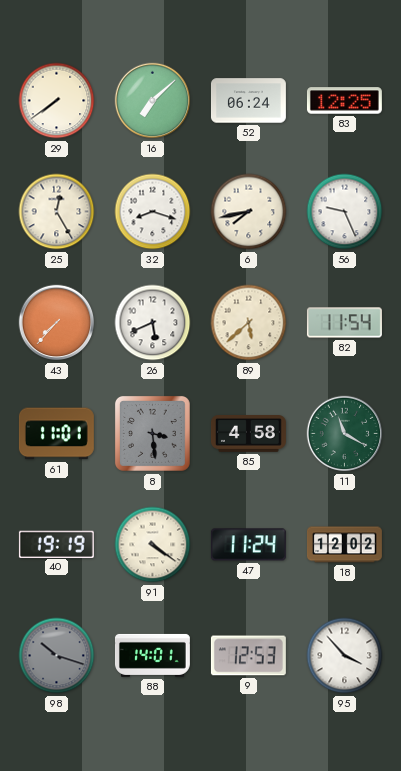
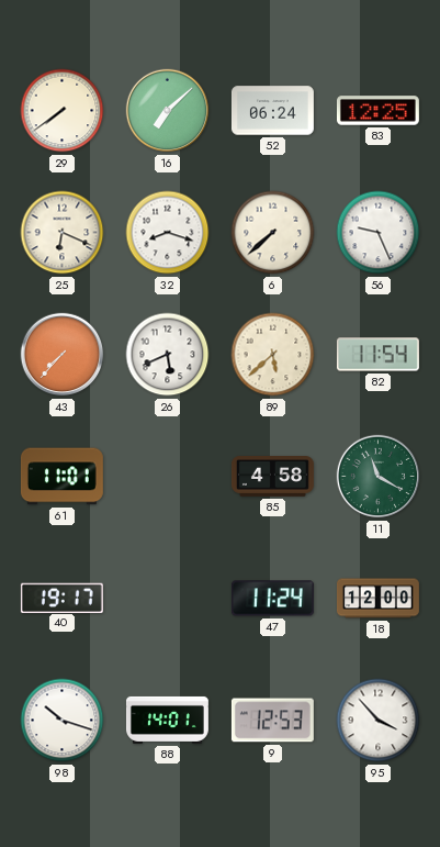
25: 12:25 -> 6:19 (63, 233)
6: 7:43 -> 7:38 (273, 233)
8: 3:29 -> none (152, 433)
40: 19:19 -> 19:17 (61, 598)
91: 4:21 -> none (153, 545)
18: 12:02 -> 12:00 (377, 599)
98 dial: grey -> white (63, 721)
